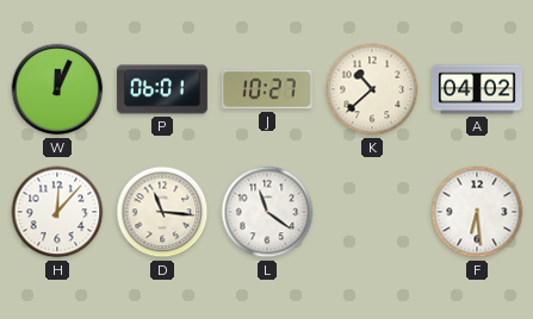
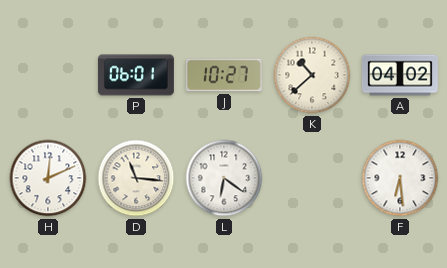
W: 12:04 -> none (57, 89)
H: 12:07 -> 12:11 (48, 178)
L: 11:21 -> 6:21 (224, 178)
